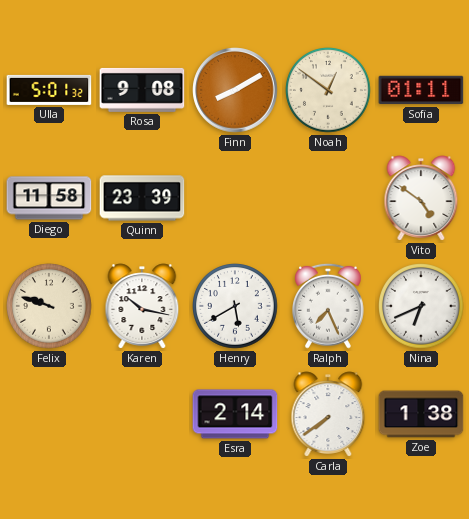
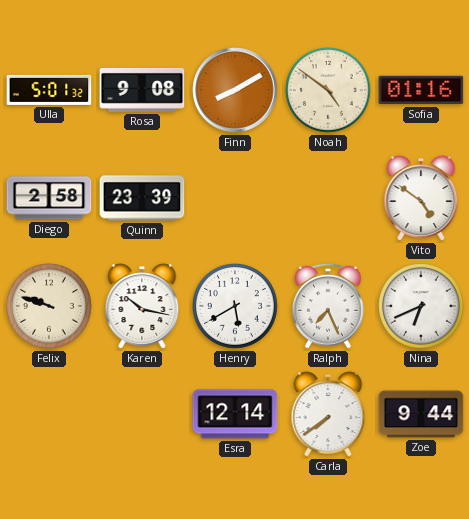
Noah: 12:51 -> 4:51 (329, 91)
Sofia: 01:11 -> 01:16 (421, 90)
Diego: 11:58 -> 2:58 (49, 198)
Esra: 2:14 -> 12:14 (235, 414)
Zoe: 1:38 -> 9:44 (421, 414)
